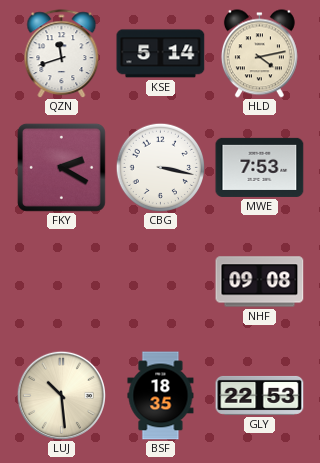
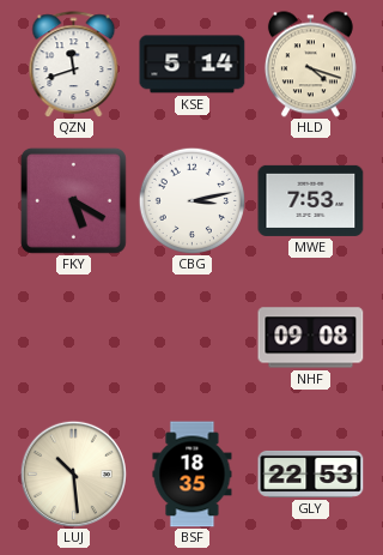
HLD: 4:13 -> 4:18 (310, 65)
FKY: 2:20 -> 5:20 (73, 200)
CBG: 3:17 -> 3:13 (191, 200)
